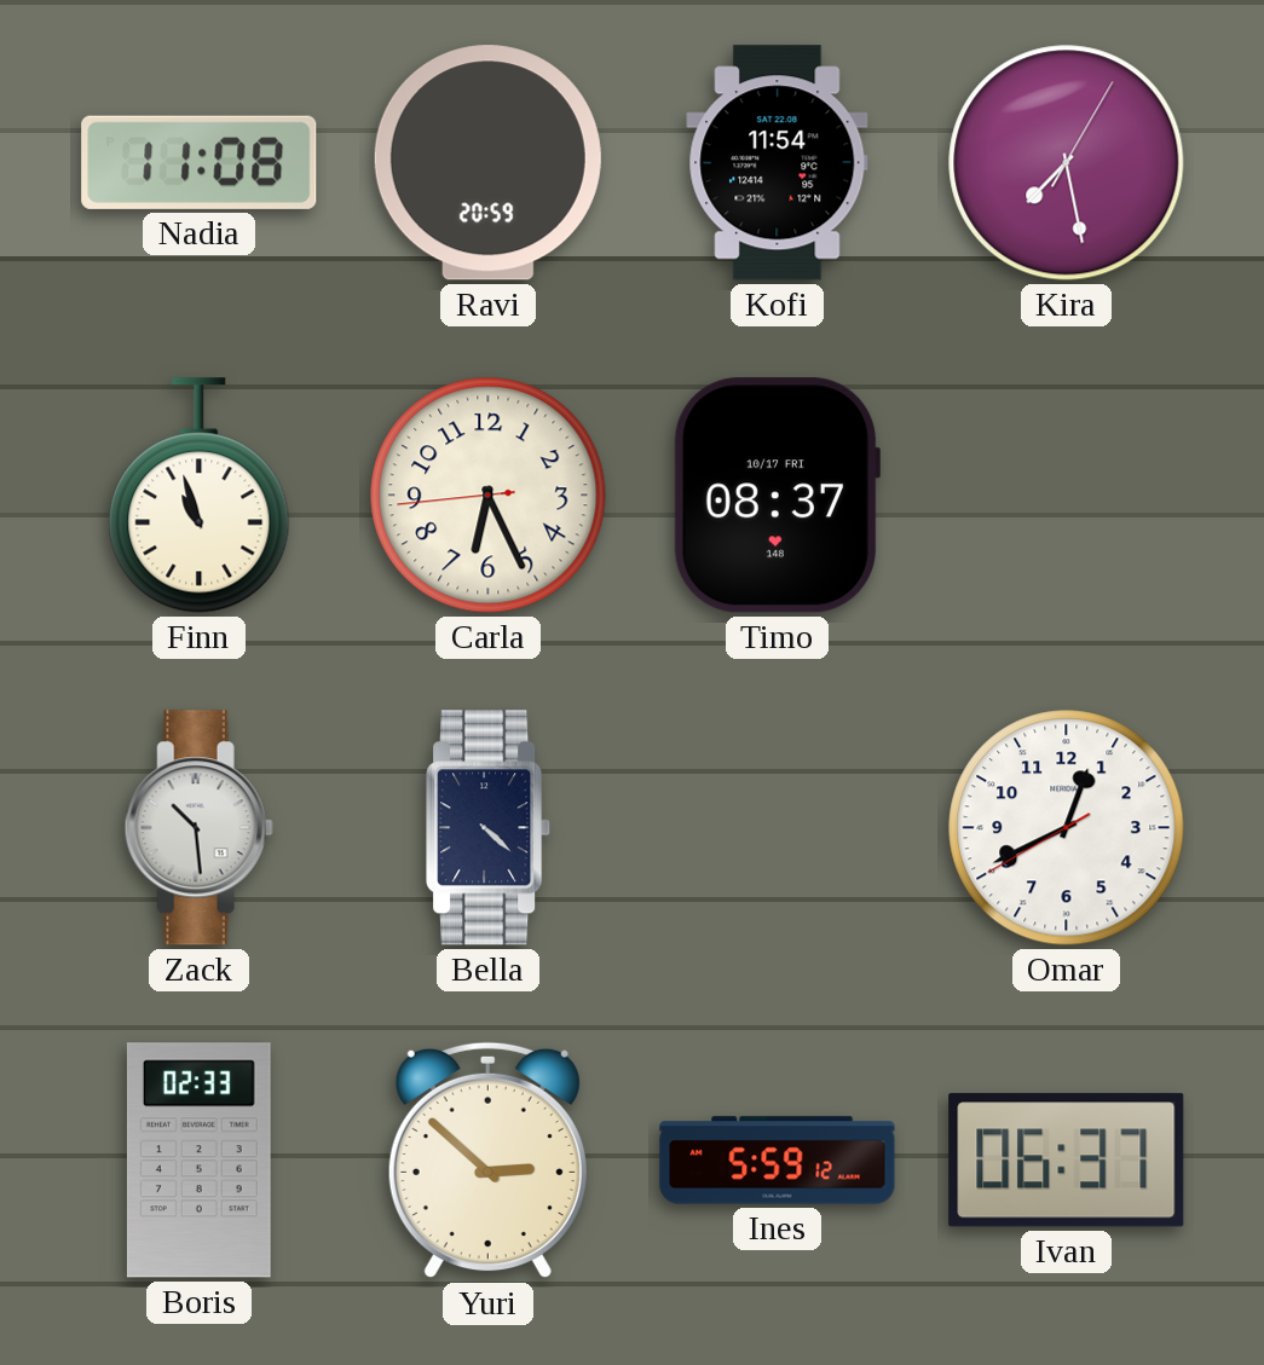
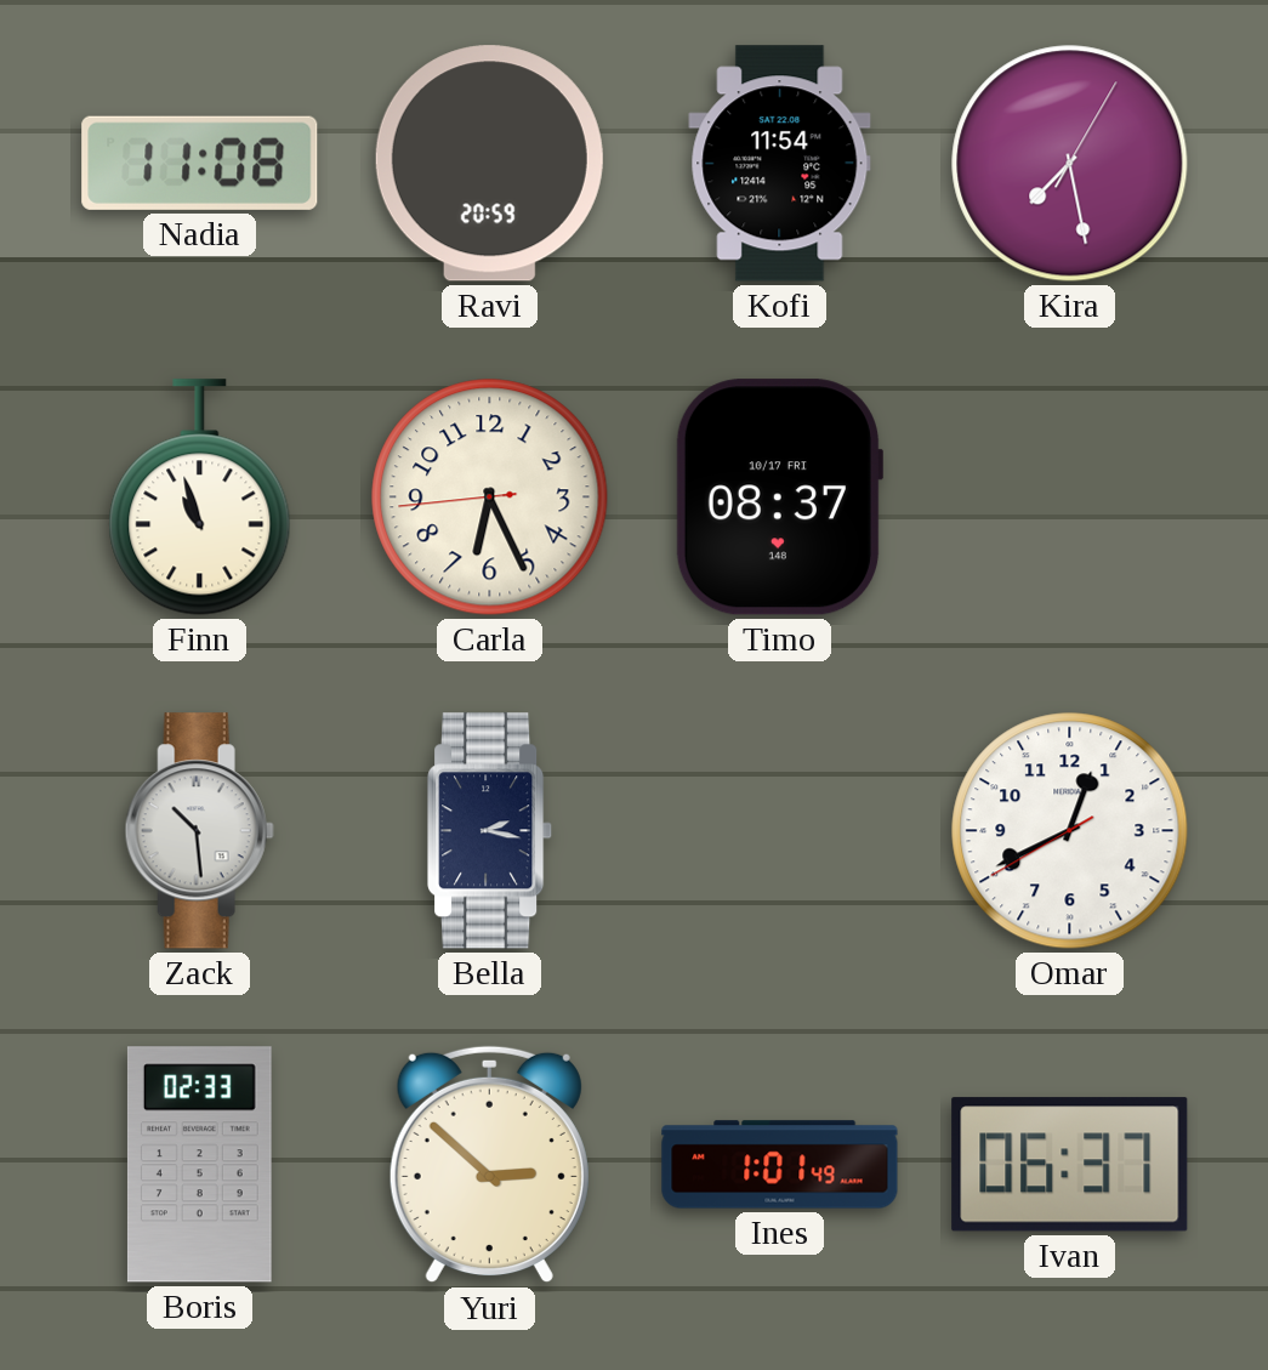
Bella: 4:22 -> 2:17 (490, 831)
Ines: 5:59 -> 1:01 (780, 1165)
